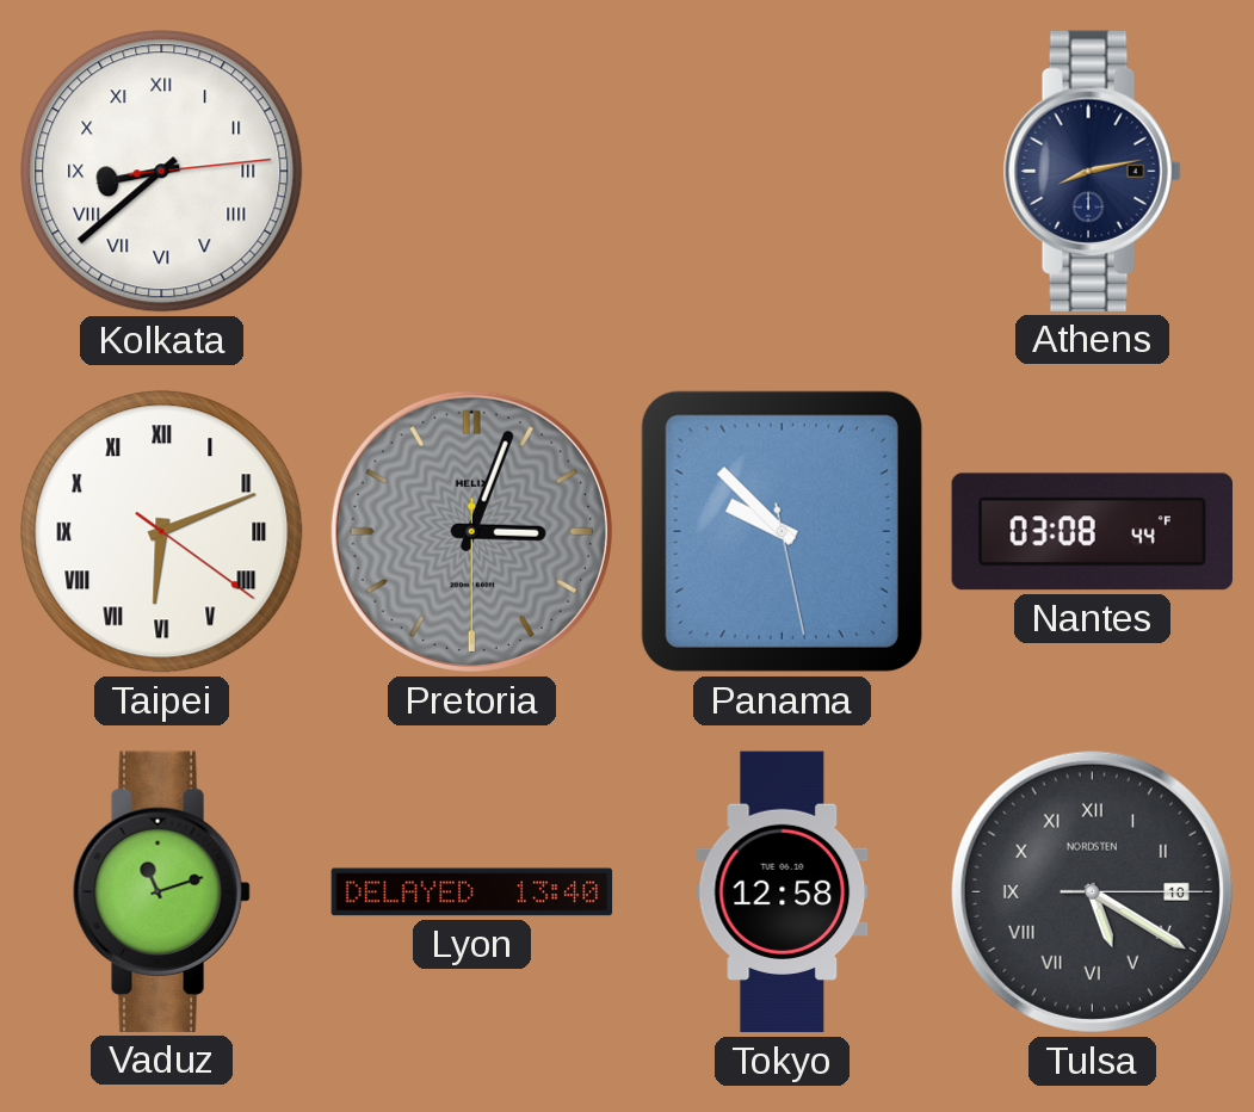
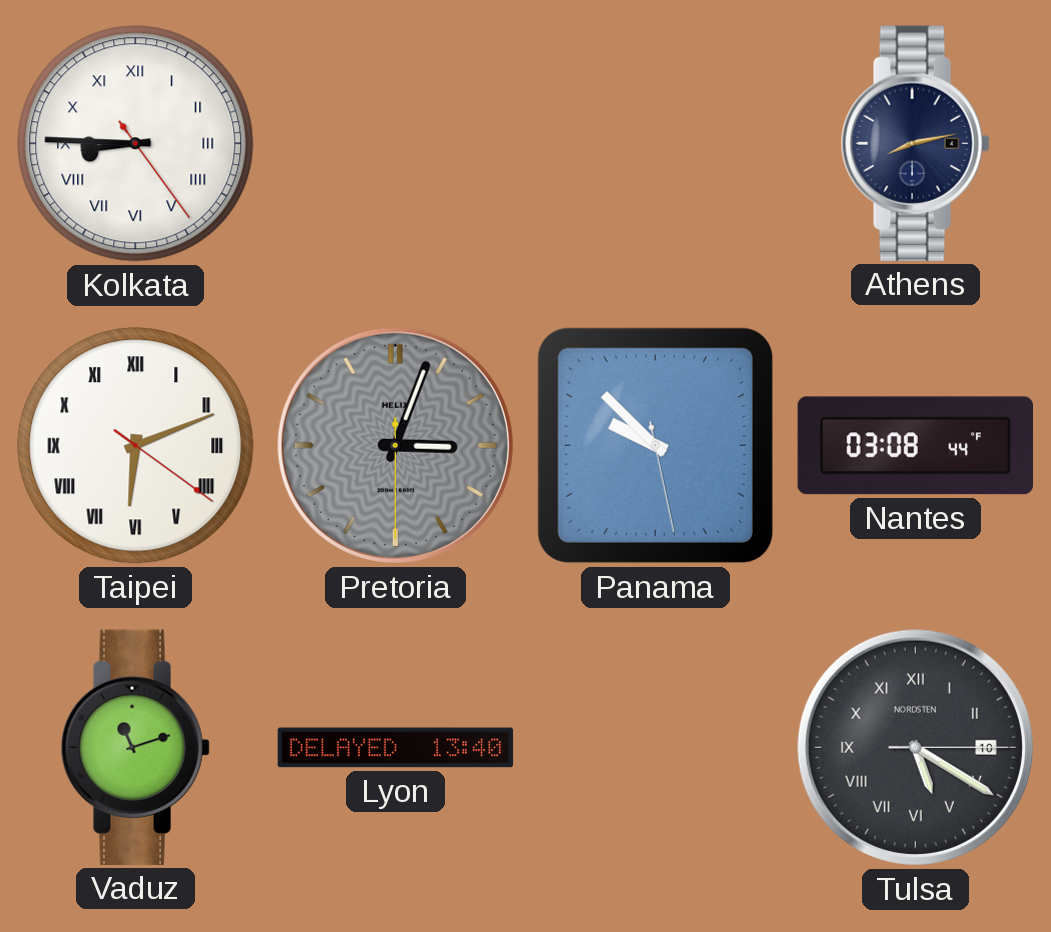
Kolkata: 8:38 -> 8:45 (136, 144)
Tokyo: 12:58 -> none (783, 892)
